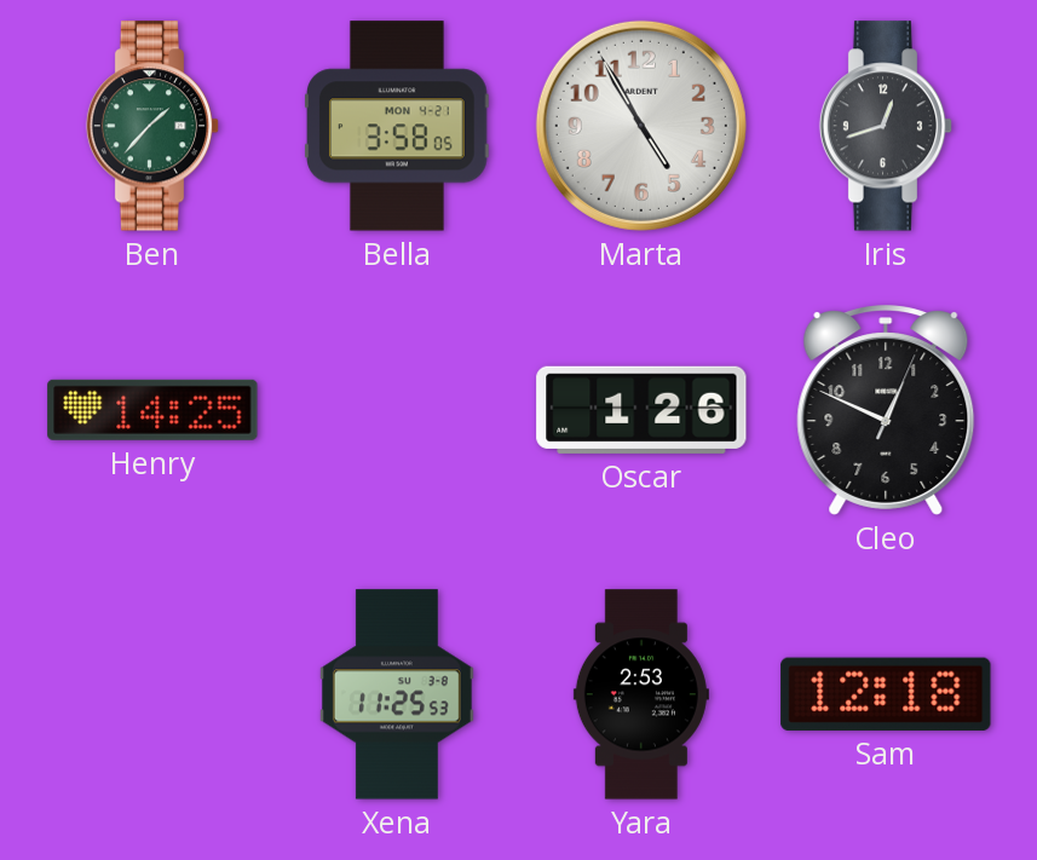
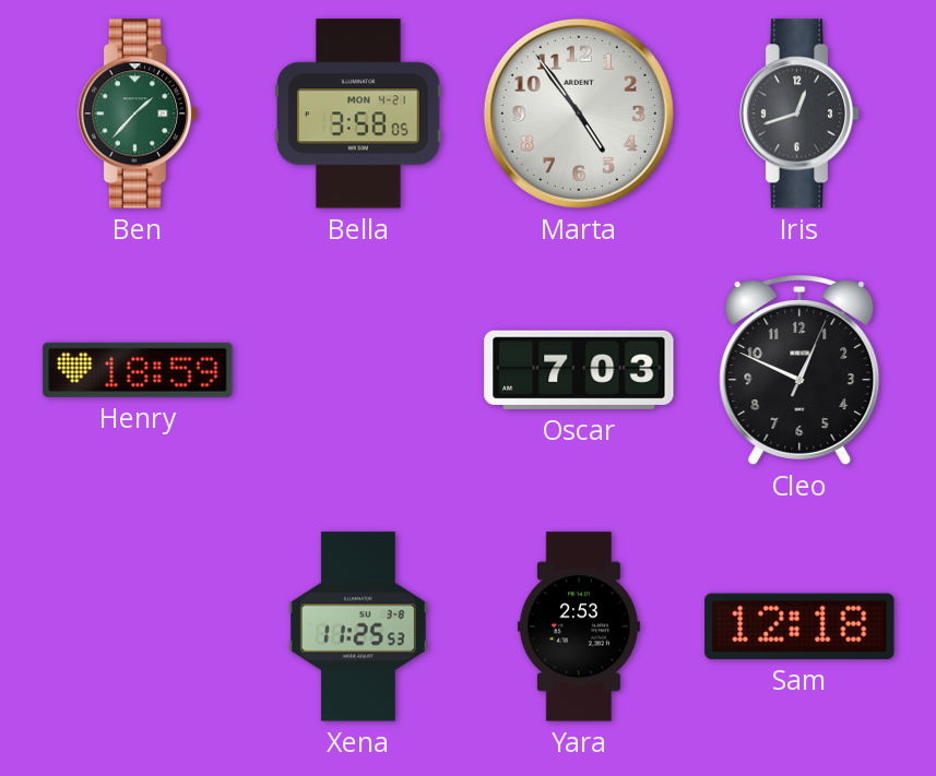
Marta: 4:55 -> 4:54 (579, 114)
Henry: 14:25 -> 18:59 (138, 370)
Oscar: 1:26 -> 7:03 (579, 370)
